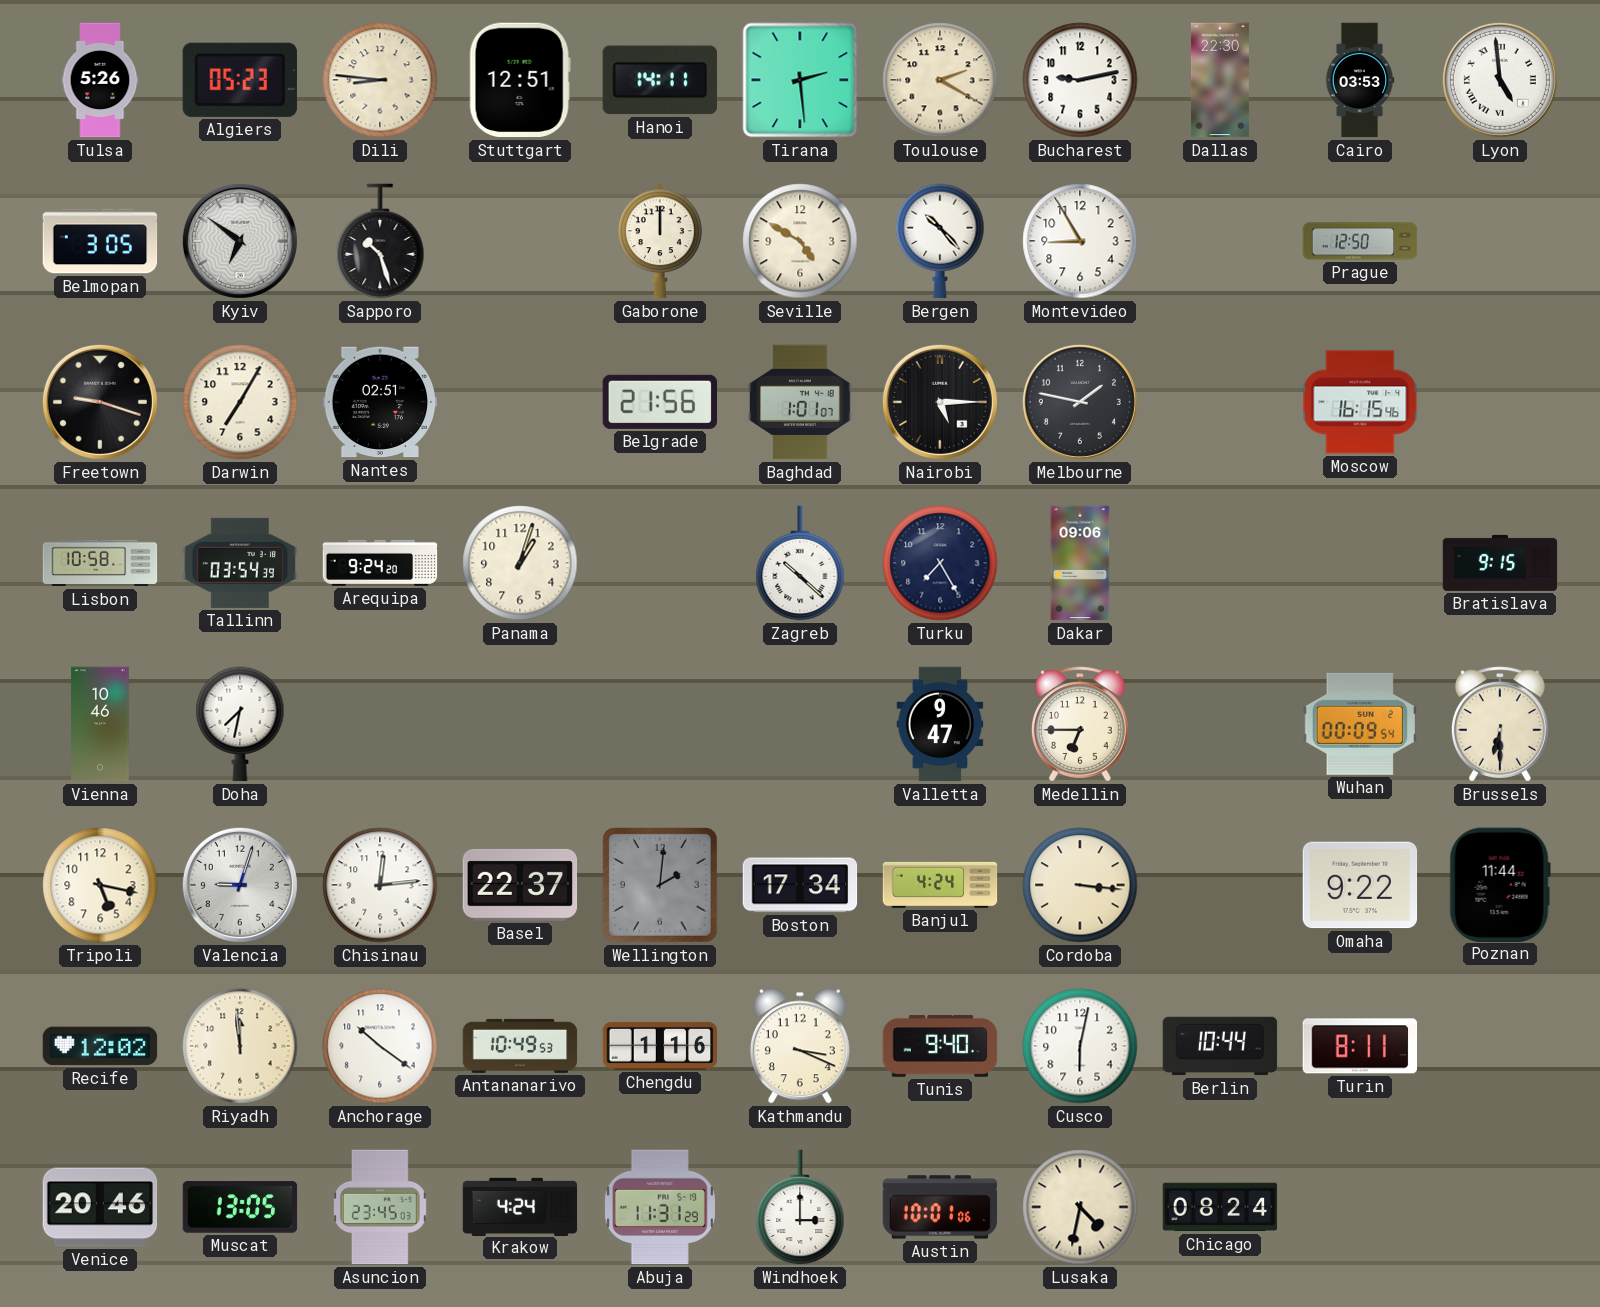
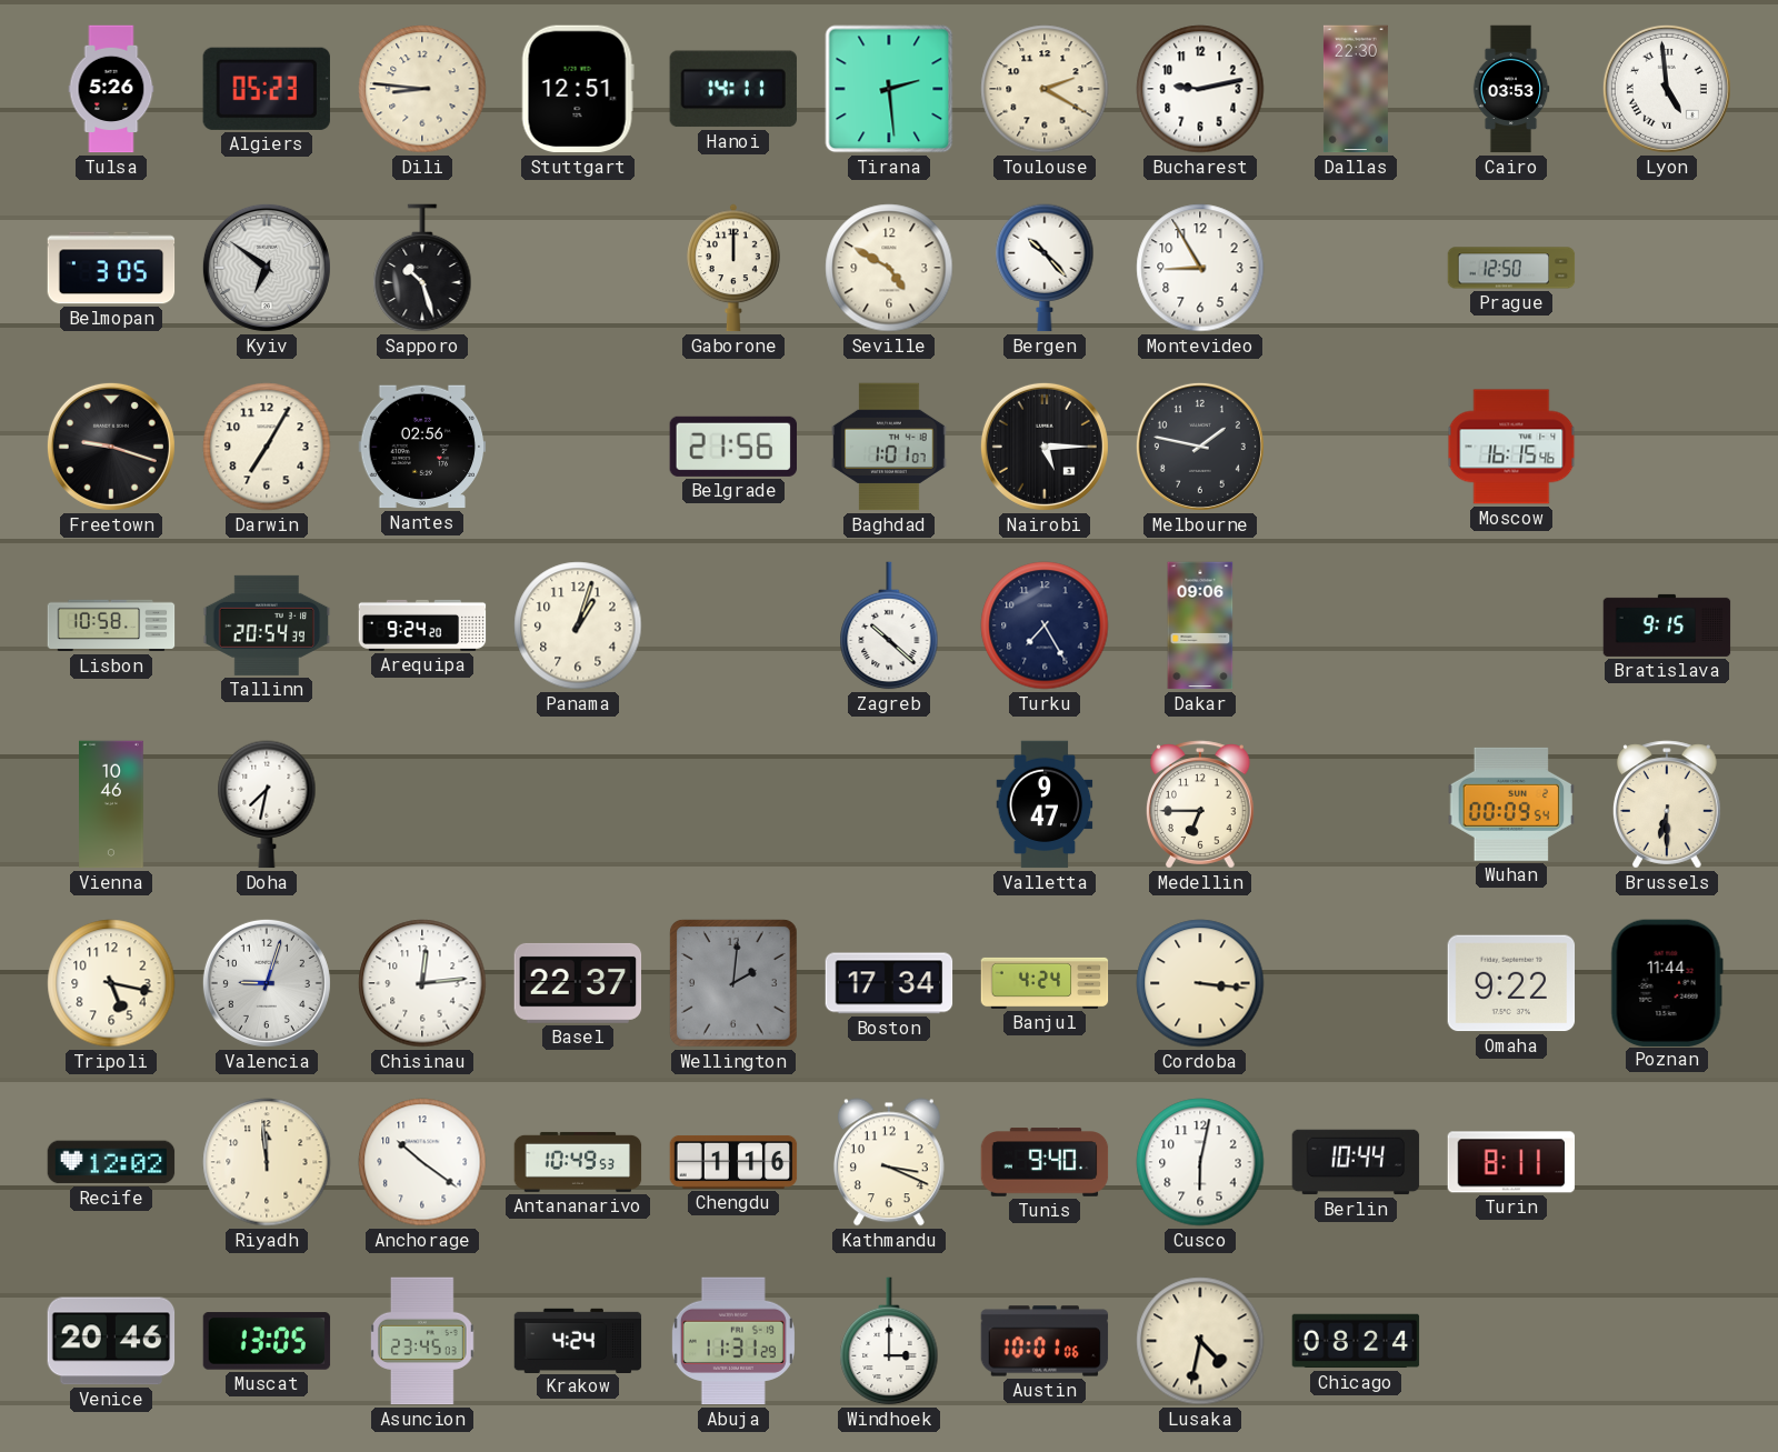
Nantes: 02:51 -> 02:56 (422, 447)
Tallinn: 03:54 -> 20:54 (267, 625)
